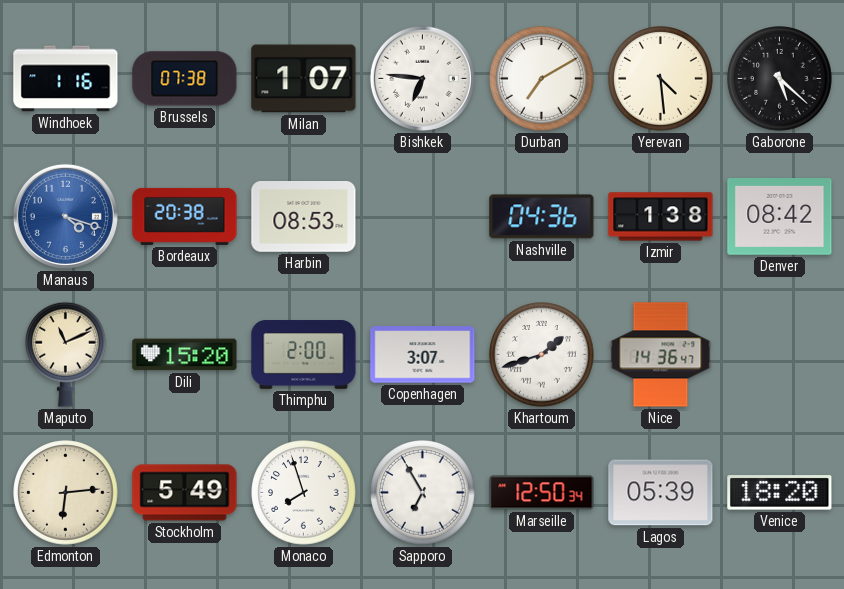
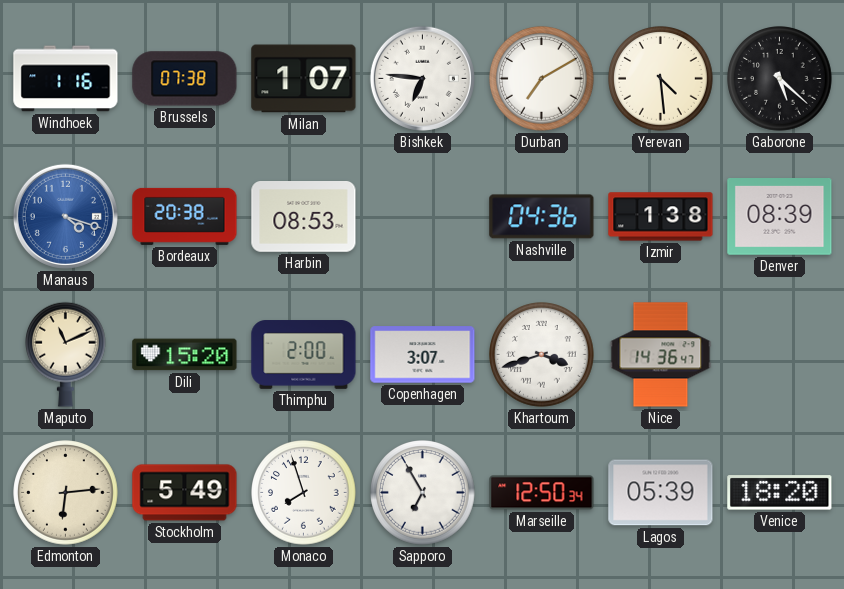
Denver: 08:42 -> 08:39 (780, 217)
Khartoum: 1:42 -> 3:42 (542, 355)
